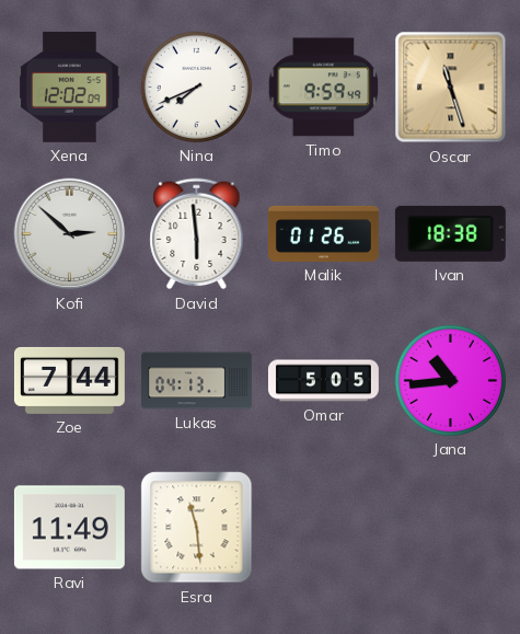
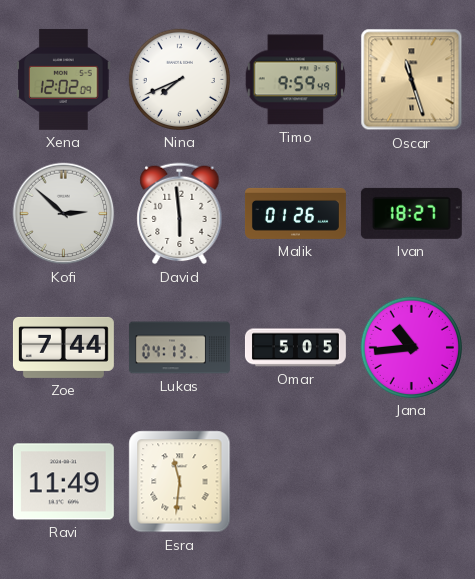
Ivan: 18:38 -> 18:27 (411, 213)
Esra: 11:29 -> 11:31 (180, 482)
